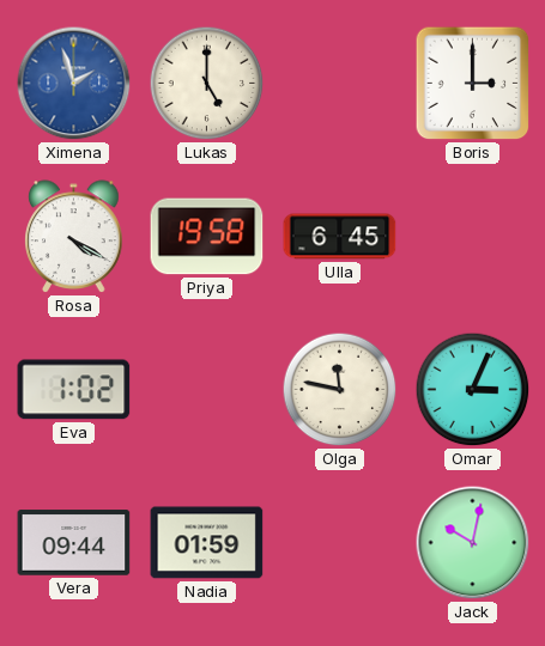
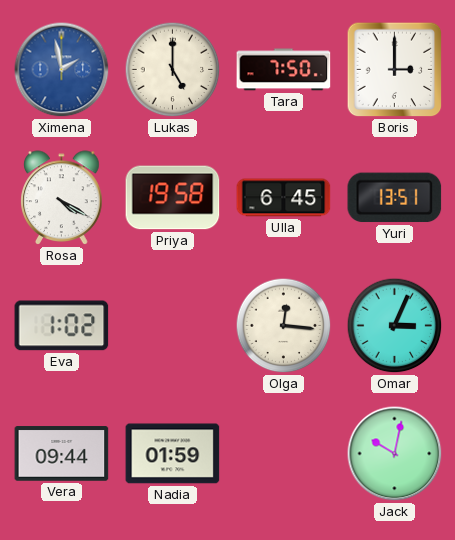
Ximena: 1:57 -> 1:58 (62, 70)
Tara: none -> 7:50 (284, 70)
Yuri: none -> 13:51 (395, 198)
Olga: 11:47 -> 12:16 (284, 326)
